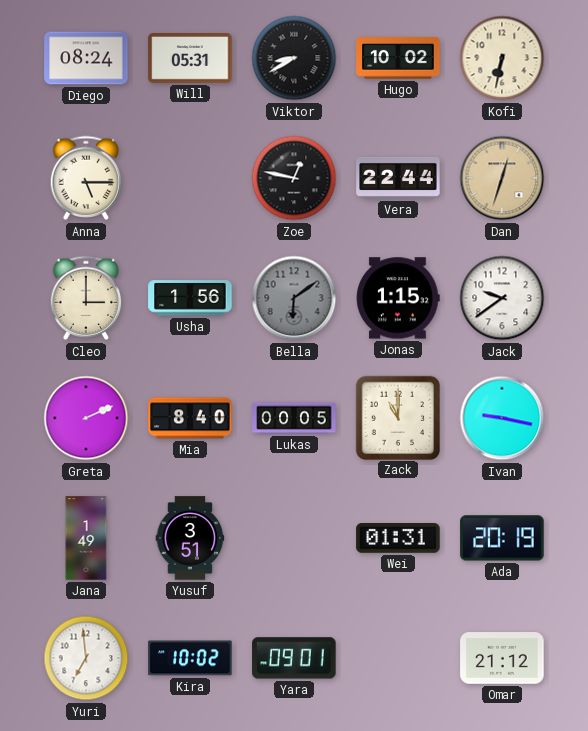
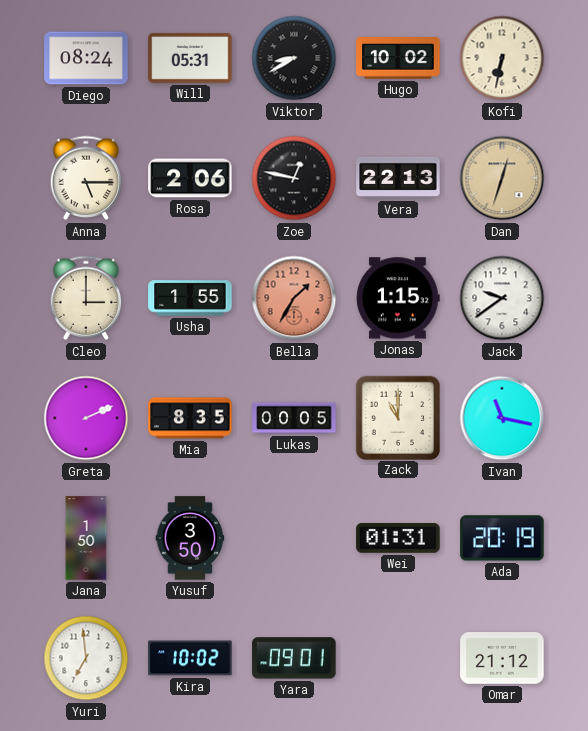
Rosa: none -> 2:06 (190, 178)
Vera: 22:44 -> 22:13 (398, 178)
Usha: 1:56 -> 1:55 (190, 298)
Bella: 6:09 -> 1:35 (294, 298)
Bella dial: grey -> salmon (294, 298)
Mia: 8:40 -> 8:35 (190, 418)
Ivan: 9:17 -> 11:17 (502, 418)
Jana: 1:49 -> 1:50 (86, 538)
Yusuf: 3:51 -> 3:50 (190, 538)
